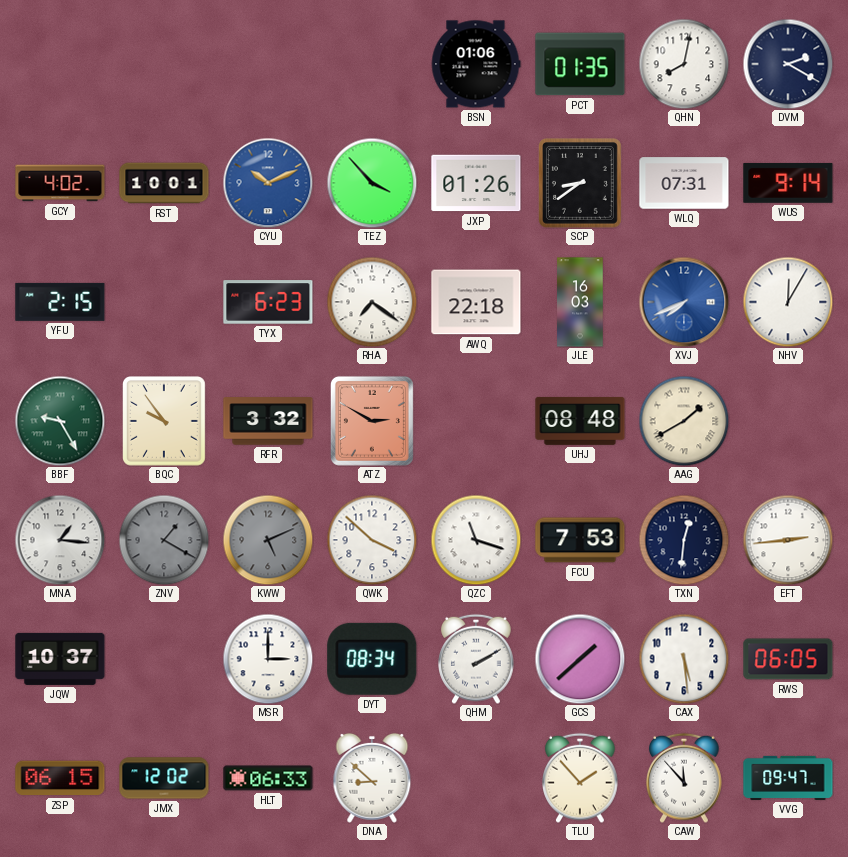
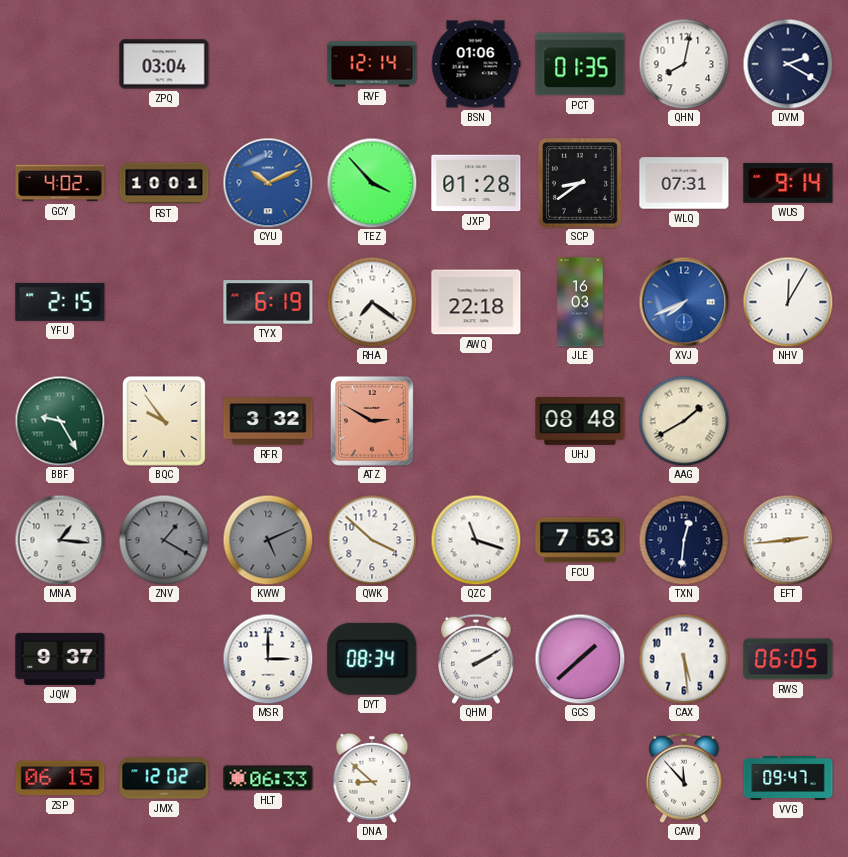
ZPQ: none -> 03:04 (164, 64)
RVF: none -> 12:14 (372, 64)
JXP: 01:26 -> 01:28 (476, 183)
TYX: 6:23 -> 6:19 (268, 302)
JQW: 10:37 -> 9:37 (60, 659)
TLU: 1:53 -> none (580, 778)
